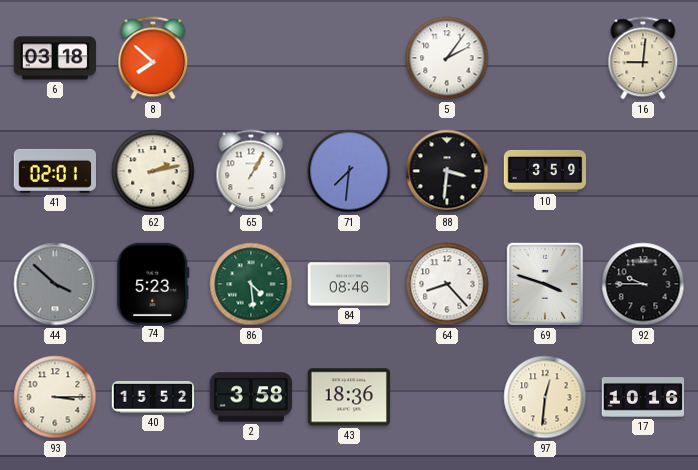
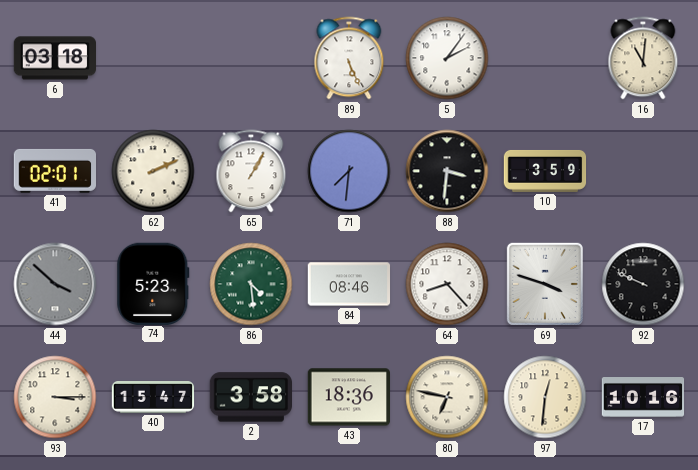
8: 7:52 -> none (153, 58)
89: none -> 5:26 (349, 58)
16: 9:01 -> 11:01 (643, 58)
62: 2:13 -> 2:11 (153, 171)
92: 9:45 -> 9:49 (643, 284)
40: 15:52 -> 15:47 (153, 398)
80: none -> 6:47 (447, 397)
